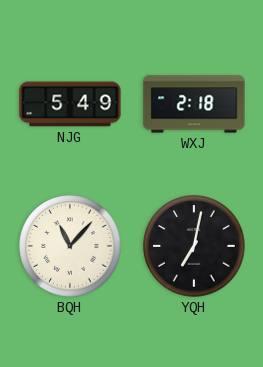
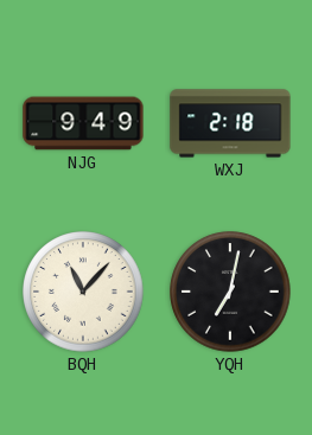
NJG: 5:49 -> 9:49 (83, 123)
